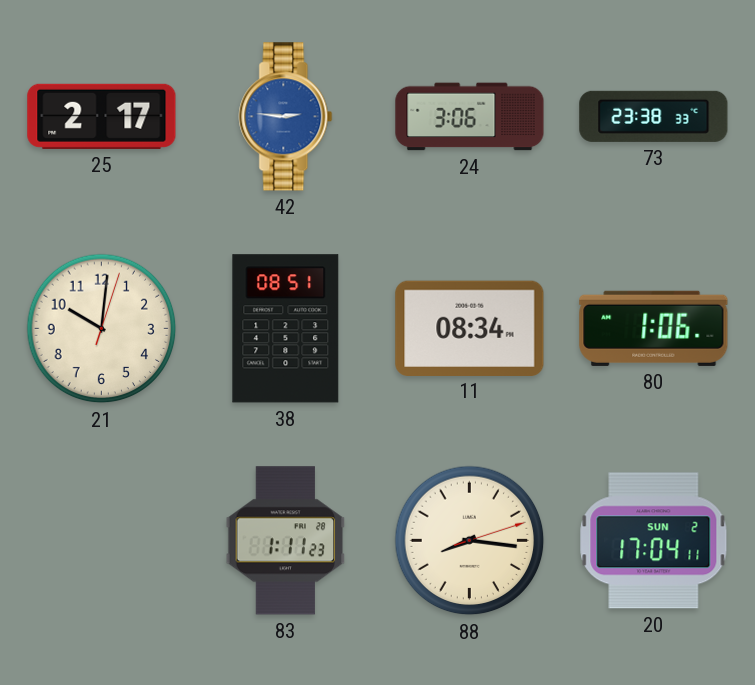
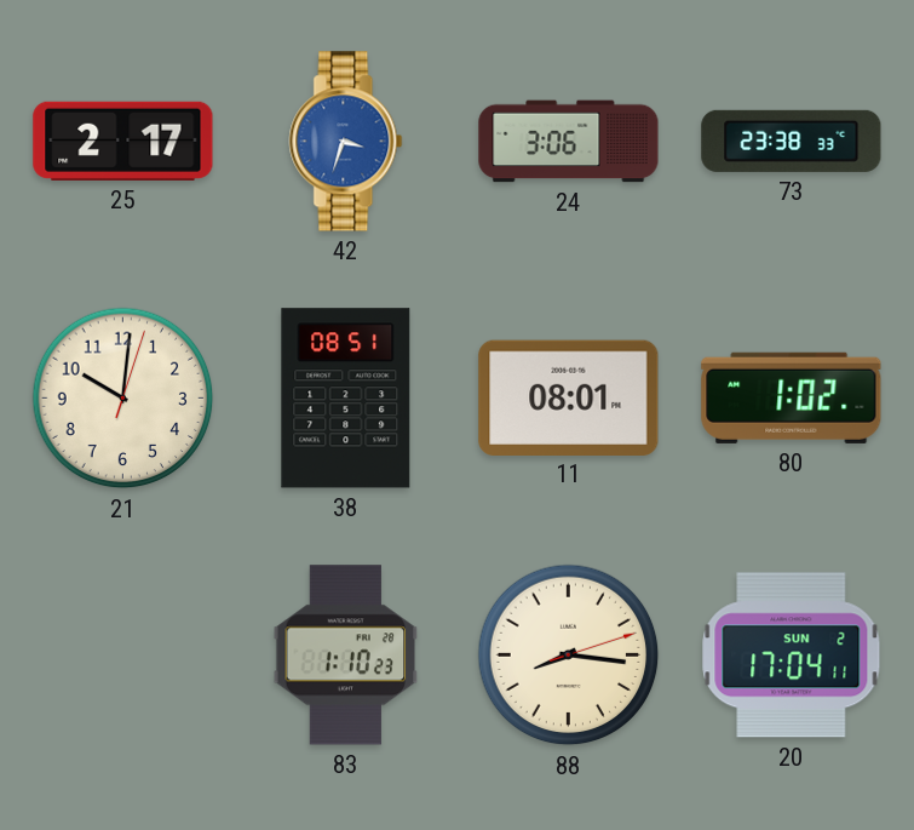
42: 2:46 -> 3:33 (346, 142)
11: 08:34 -> 08:01 (569, 397)
80: 1:06 -> 1:02 (792, 397)
83: 1:11 -> 1:10 (346, 656)
